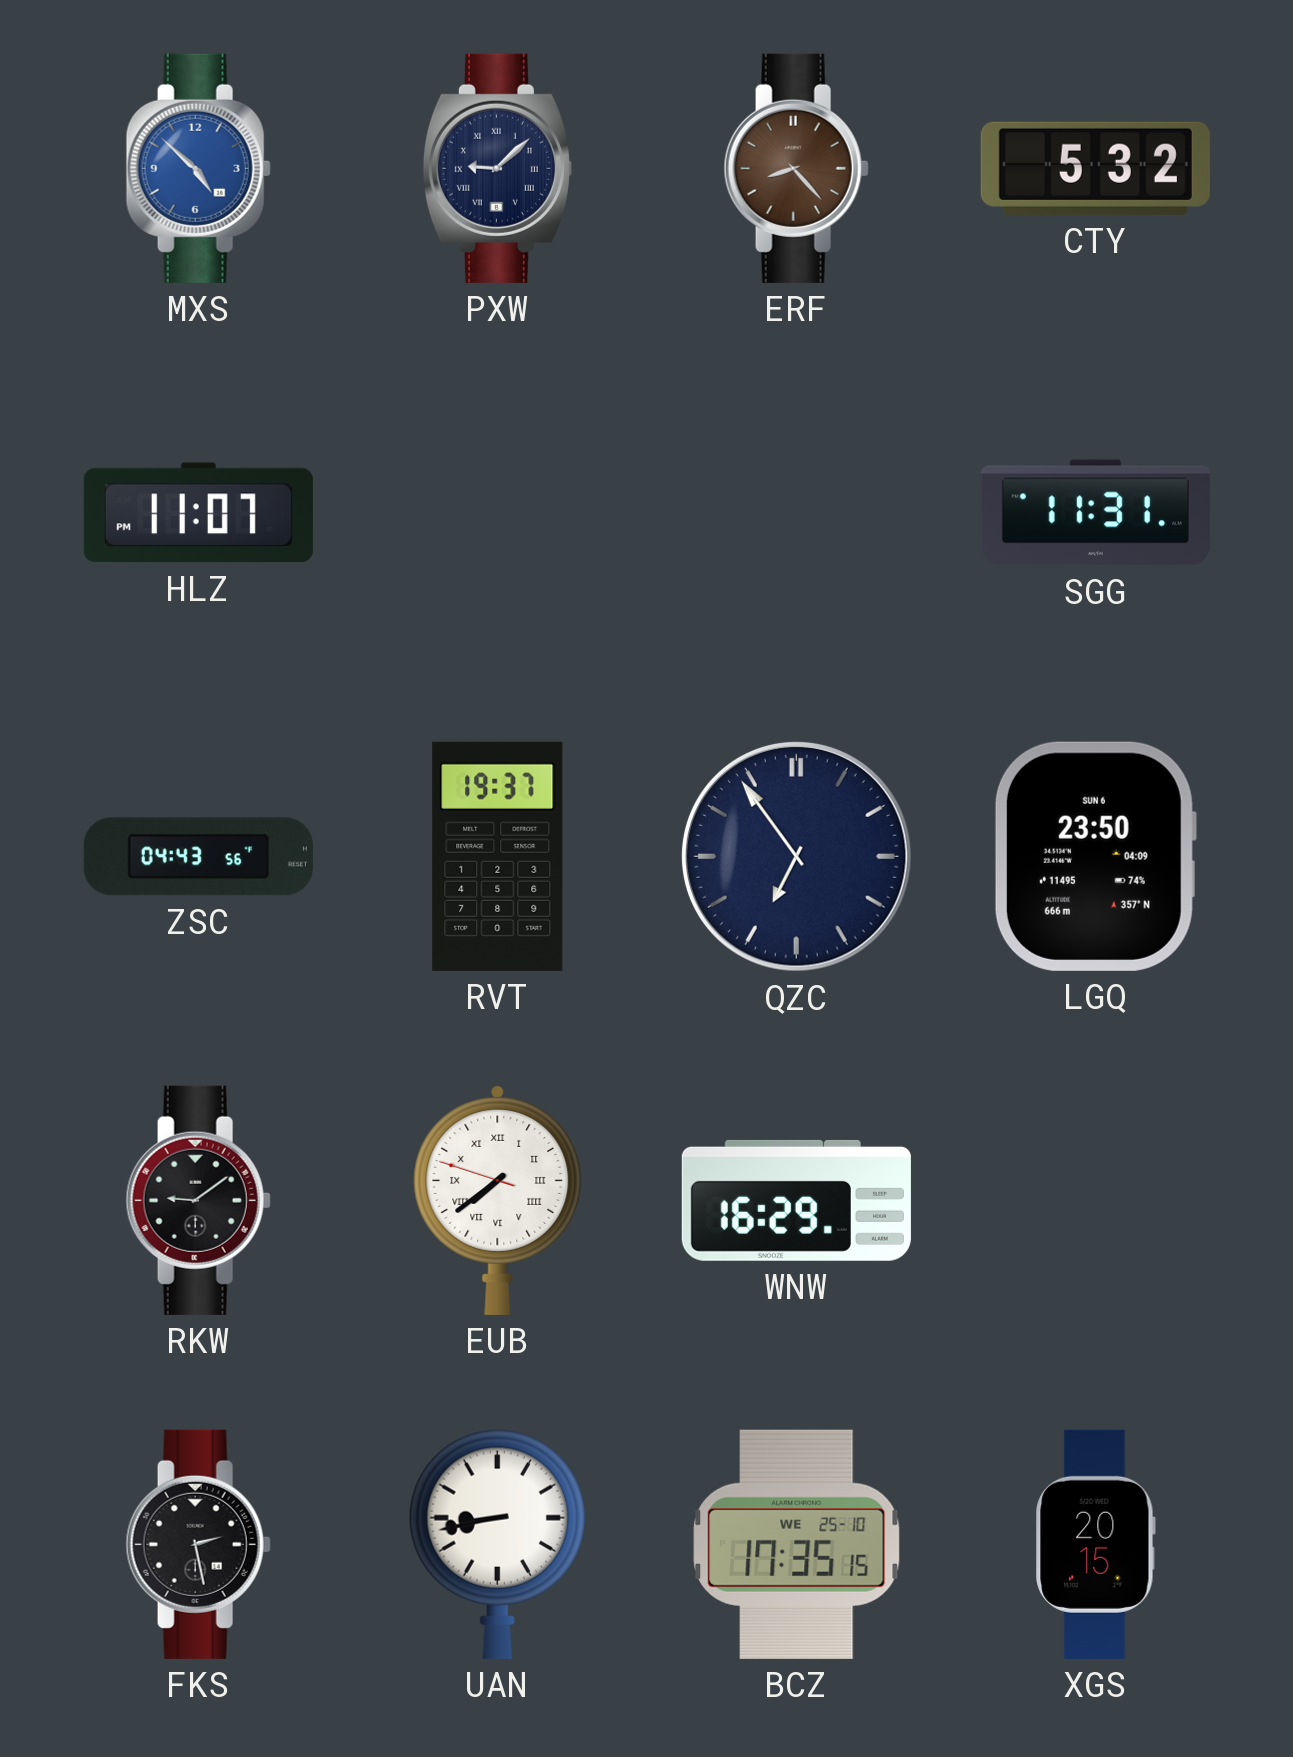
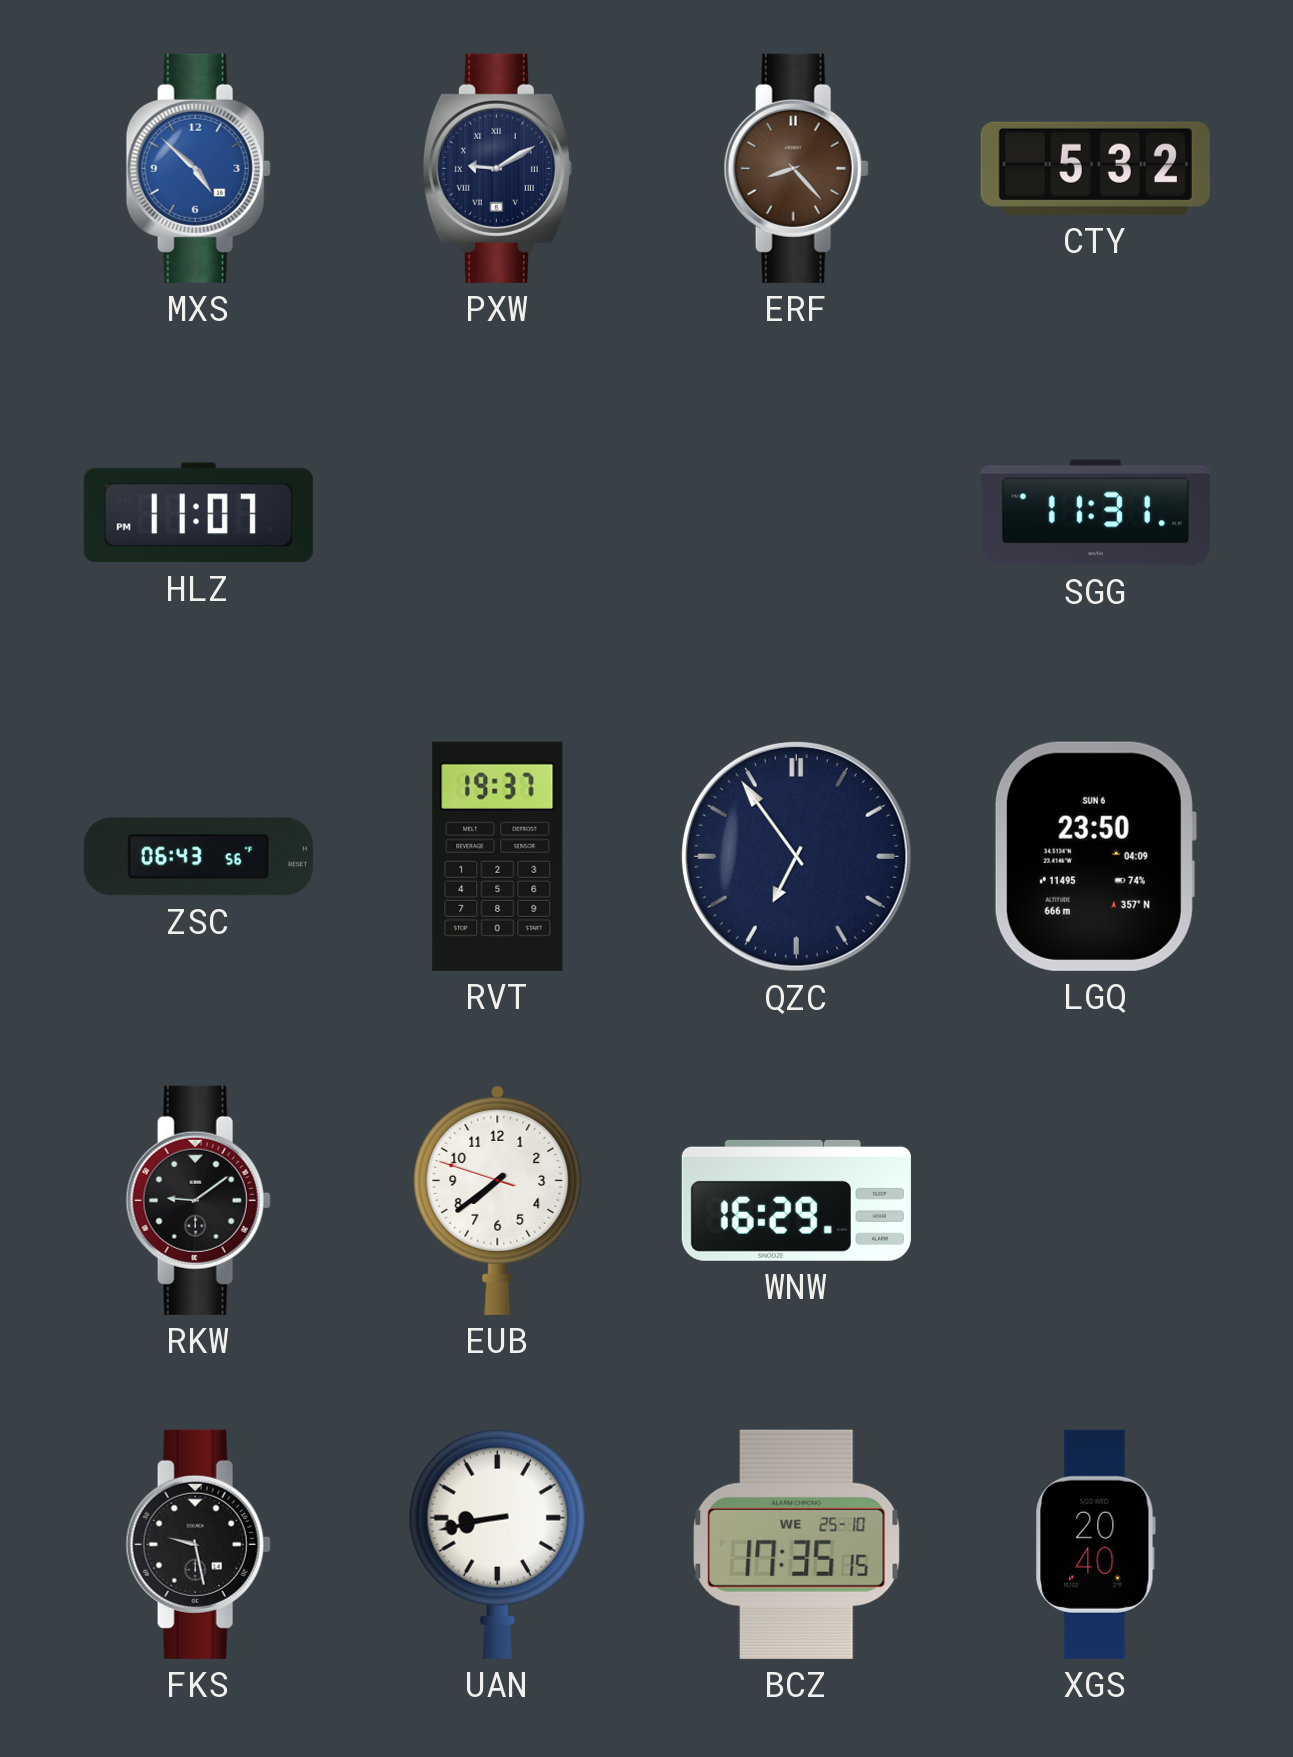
PXW: 9:08 -> 9:10 (497, 168)
ZSC: 04:43 -> 06:43 (198, 857)
EUB numerals: Roman -> Arabic (498, 1200)
FKS: 2:28 -> 9:28 (198, 1544)
XGS: 20:15 -> 20:40 (1095, 1544)
